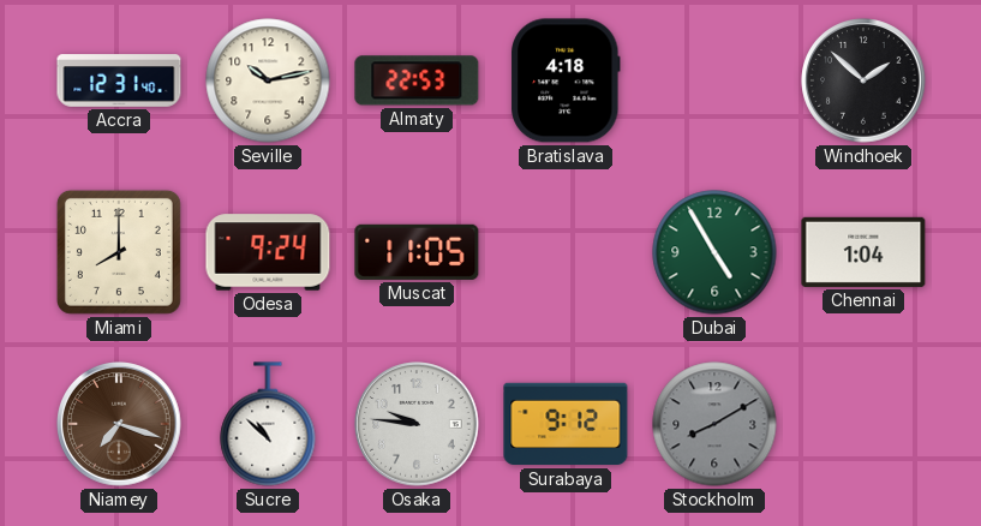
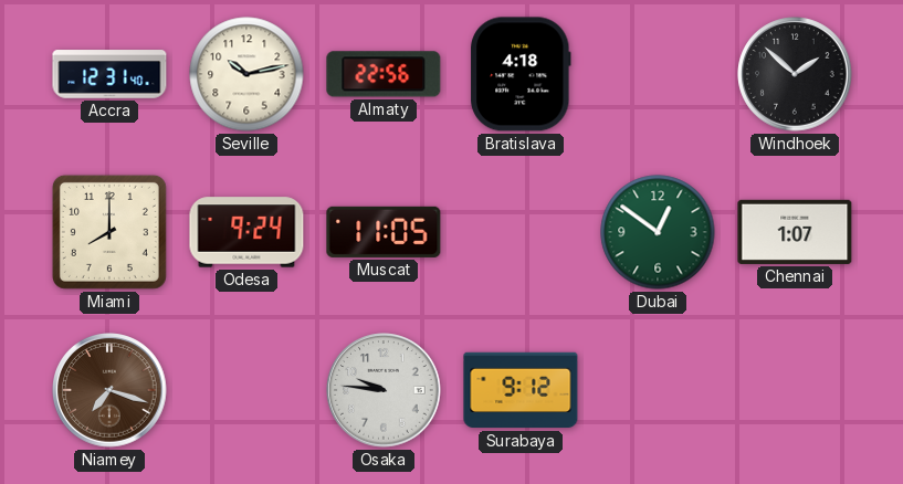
Almaty: 22:53 -> 22:56 (384, 74)
Dubai: 4:55 -> 12:51 (658, 232)
Chennai: 1:04 -> 1:07 (795, 232)
Sucre: 10:52 -> none (268, 424)
Stockholm: 8:10 -> none (714, 424)
